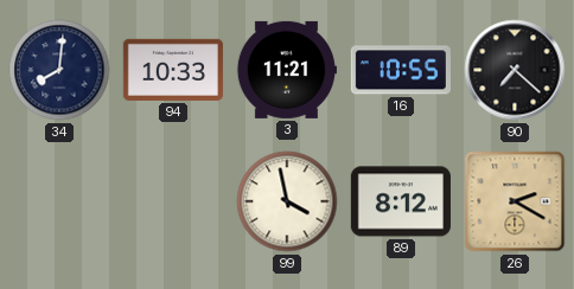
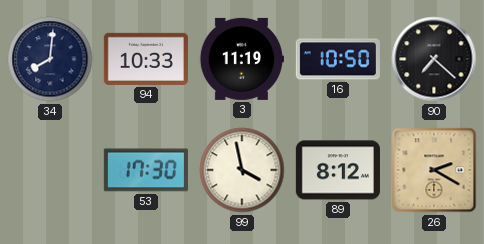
3: 11:21 -> 11:19 (241, 59)
16: 10:55 -> 10:50 (338, 59)
53: none -> 17:30 (146, 170)
